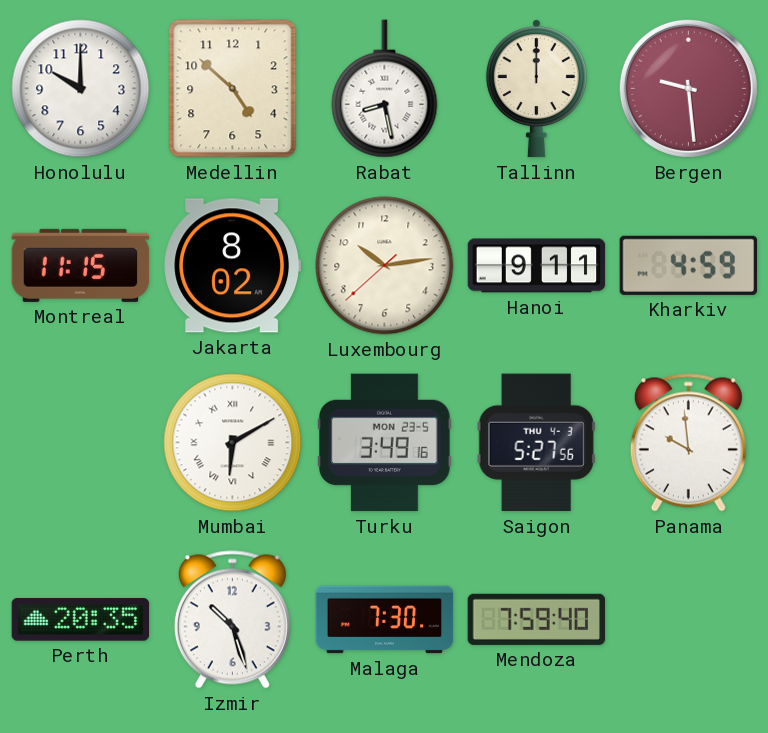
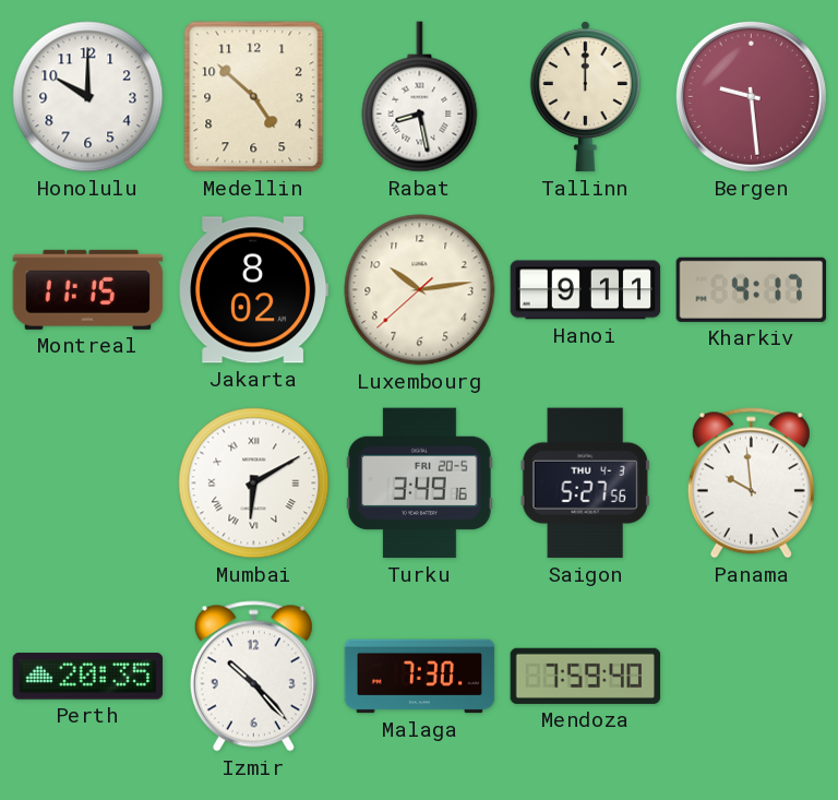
Kharkiv: 4:59 -> 4:17 (752, 289)
Turku date: MON 23-5 -> FRI 20-5 (419, 483)
Izmir: 10:27 -> 10:23 (253, 677)
